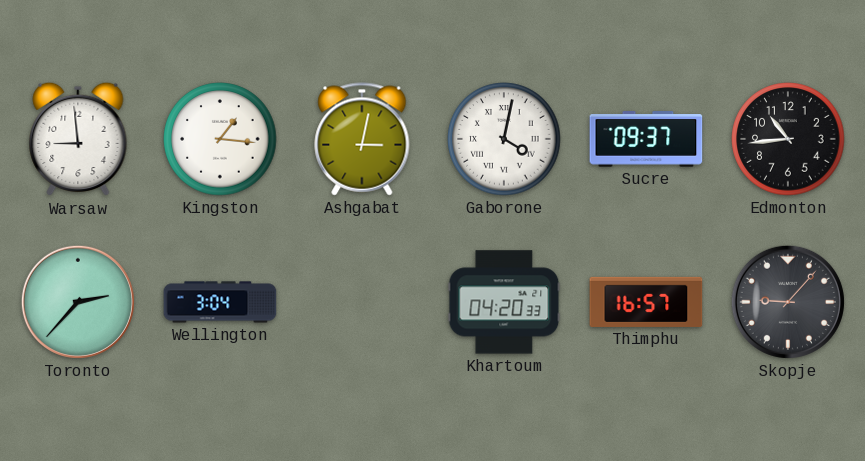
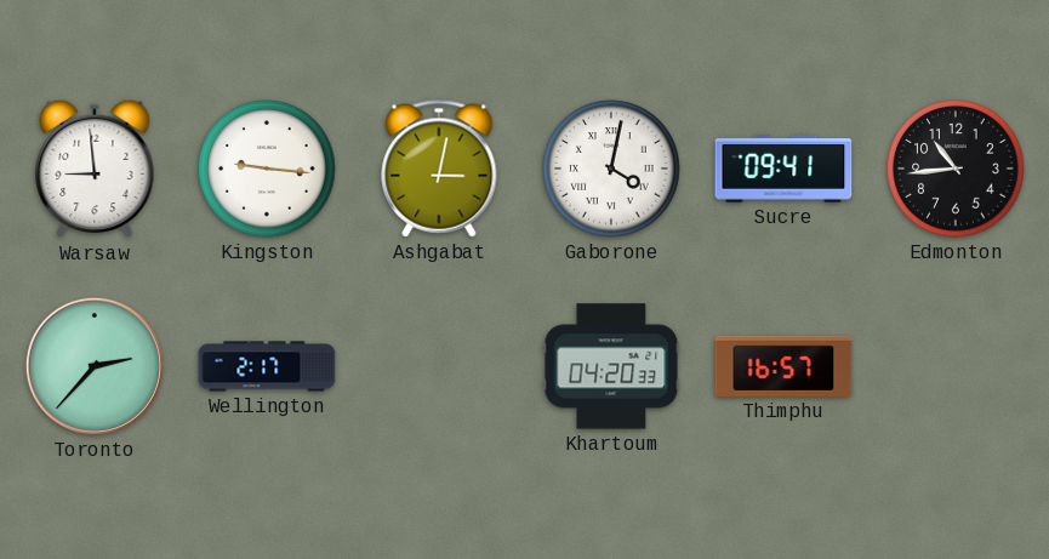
Kingston: 1:16 -> 9:16 (267, 169)
Sucre: 09:37 -> 09:41 (783, 169)
Wellington: 3:04 -> 2:17 (267, 366)
Skopje: 9:07 -> none (788, 302)
